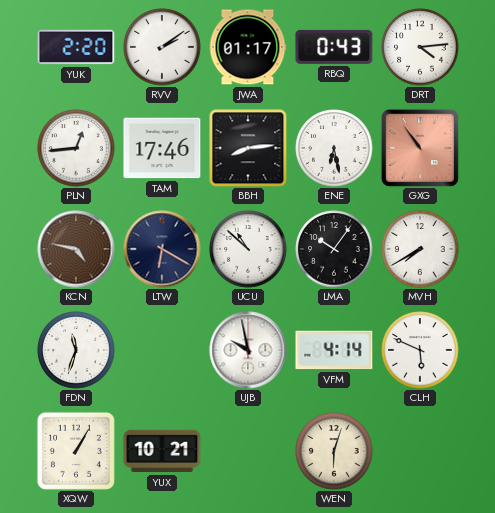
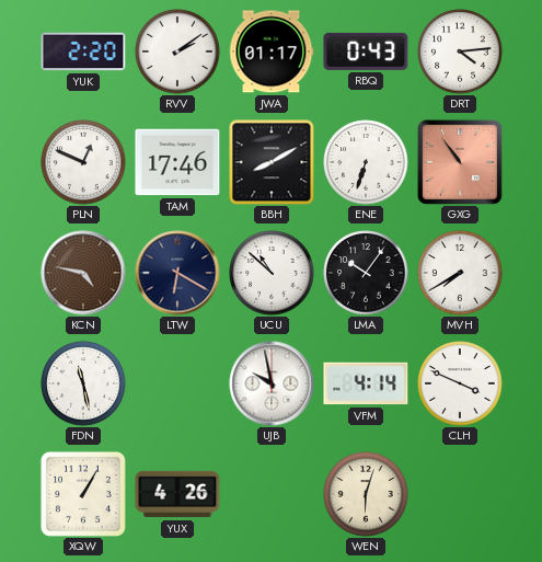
PLN: 12:44 -> 12:49 (83, 162)
BBH: 8:14 -> 8:10 (272, 162)
ENE: 6:28 -> 6:33 (366, 162)
FDN: 11:33 -> 11:28 (83, 383)
CLH: 5:49 -> 3:49 (460, 383)
YUX: 10:21 -> 4:26 (177, 494)
